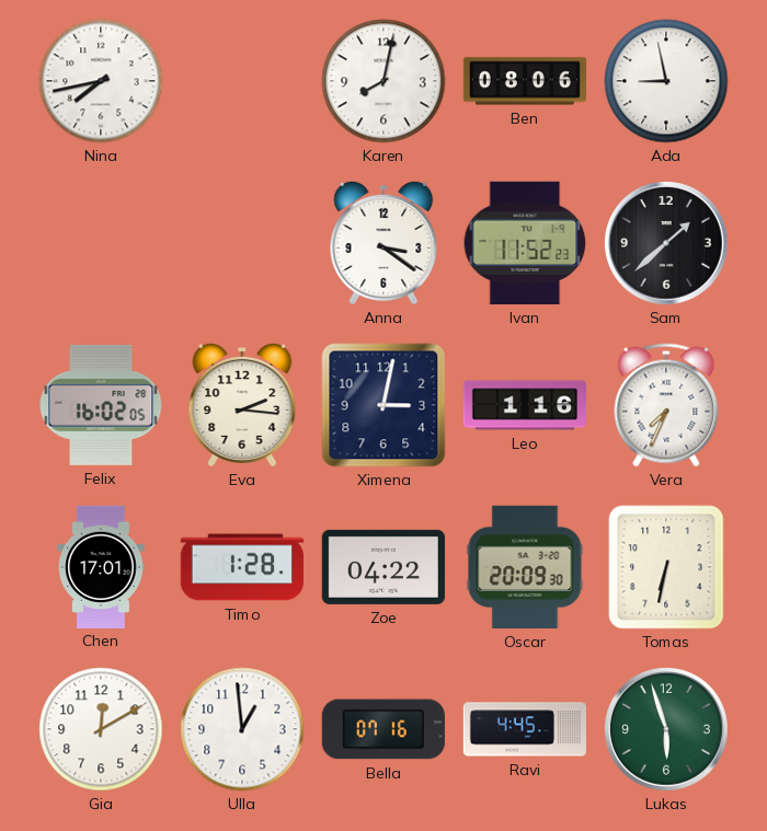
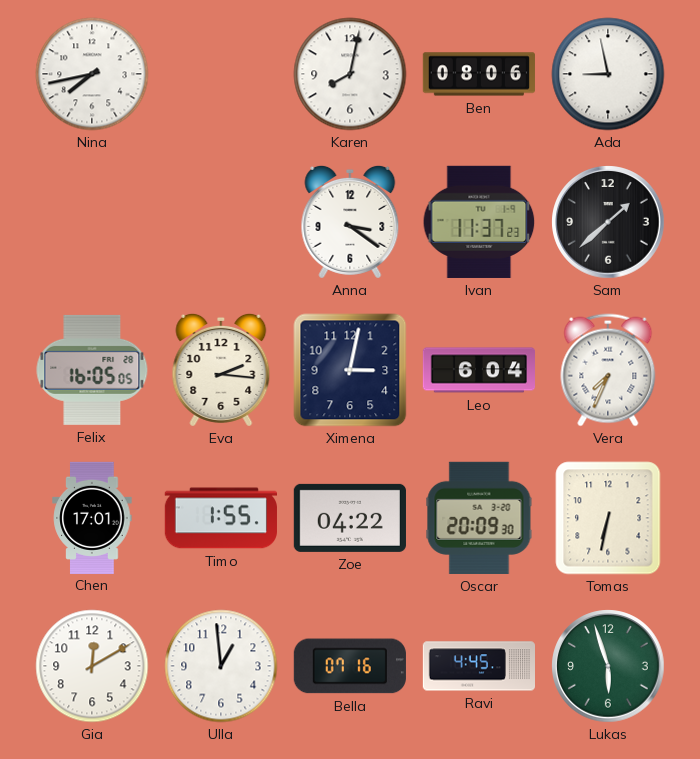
Ivan: 11:52 -> 11:37 (479, 222)
Felix: 16:02 -> 16:05 (92, 370)
Leo: 1:16 -> 6:04 (478, 370)
Timo: 1:28 -> 1:55 (221, 518)
